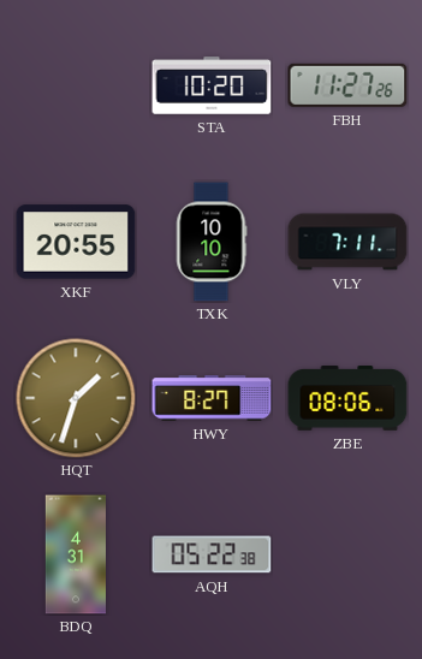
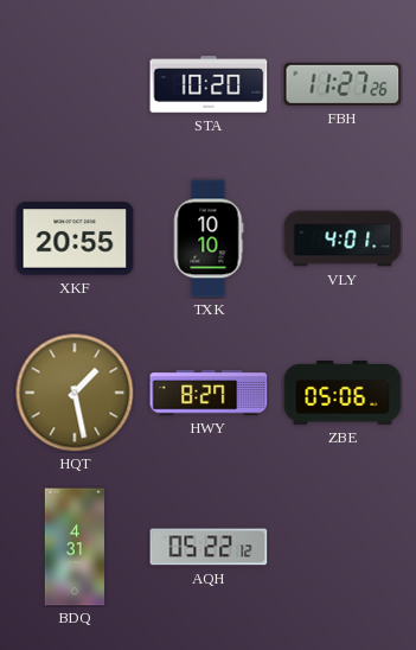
VLY: 7:11 -> 4:01 (343, 238)
HQT: 1:33 -> 1:28 (75, 393)
ZBE: 08:06 -> 05:06 (343, 394)
AQH: 05:22:38 -> 05:22:12 (209, 547)
